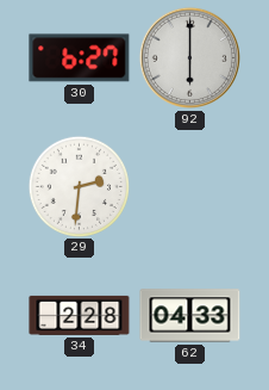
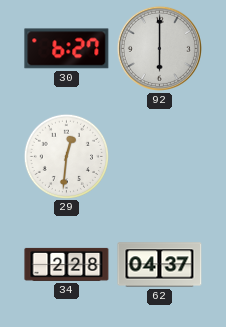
29: 2:31 -> 12:31 (66, 156)
62: 04:33 -> 04:37 (160, 265)
